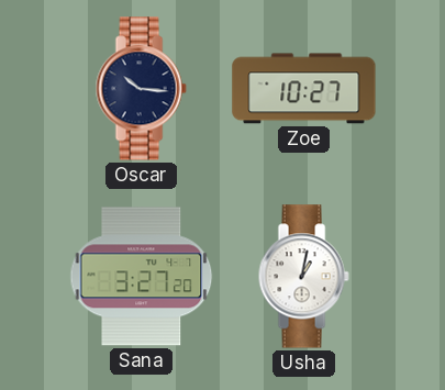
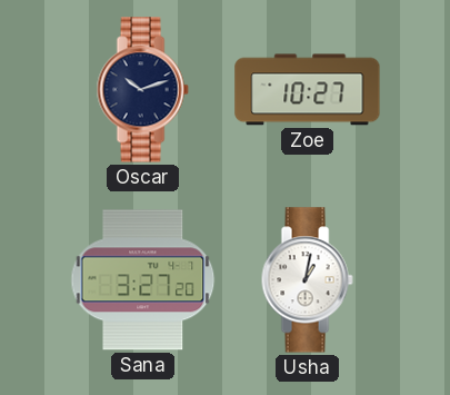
Oscar: 10:16 -> 10:12 (142, 90)
